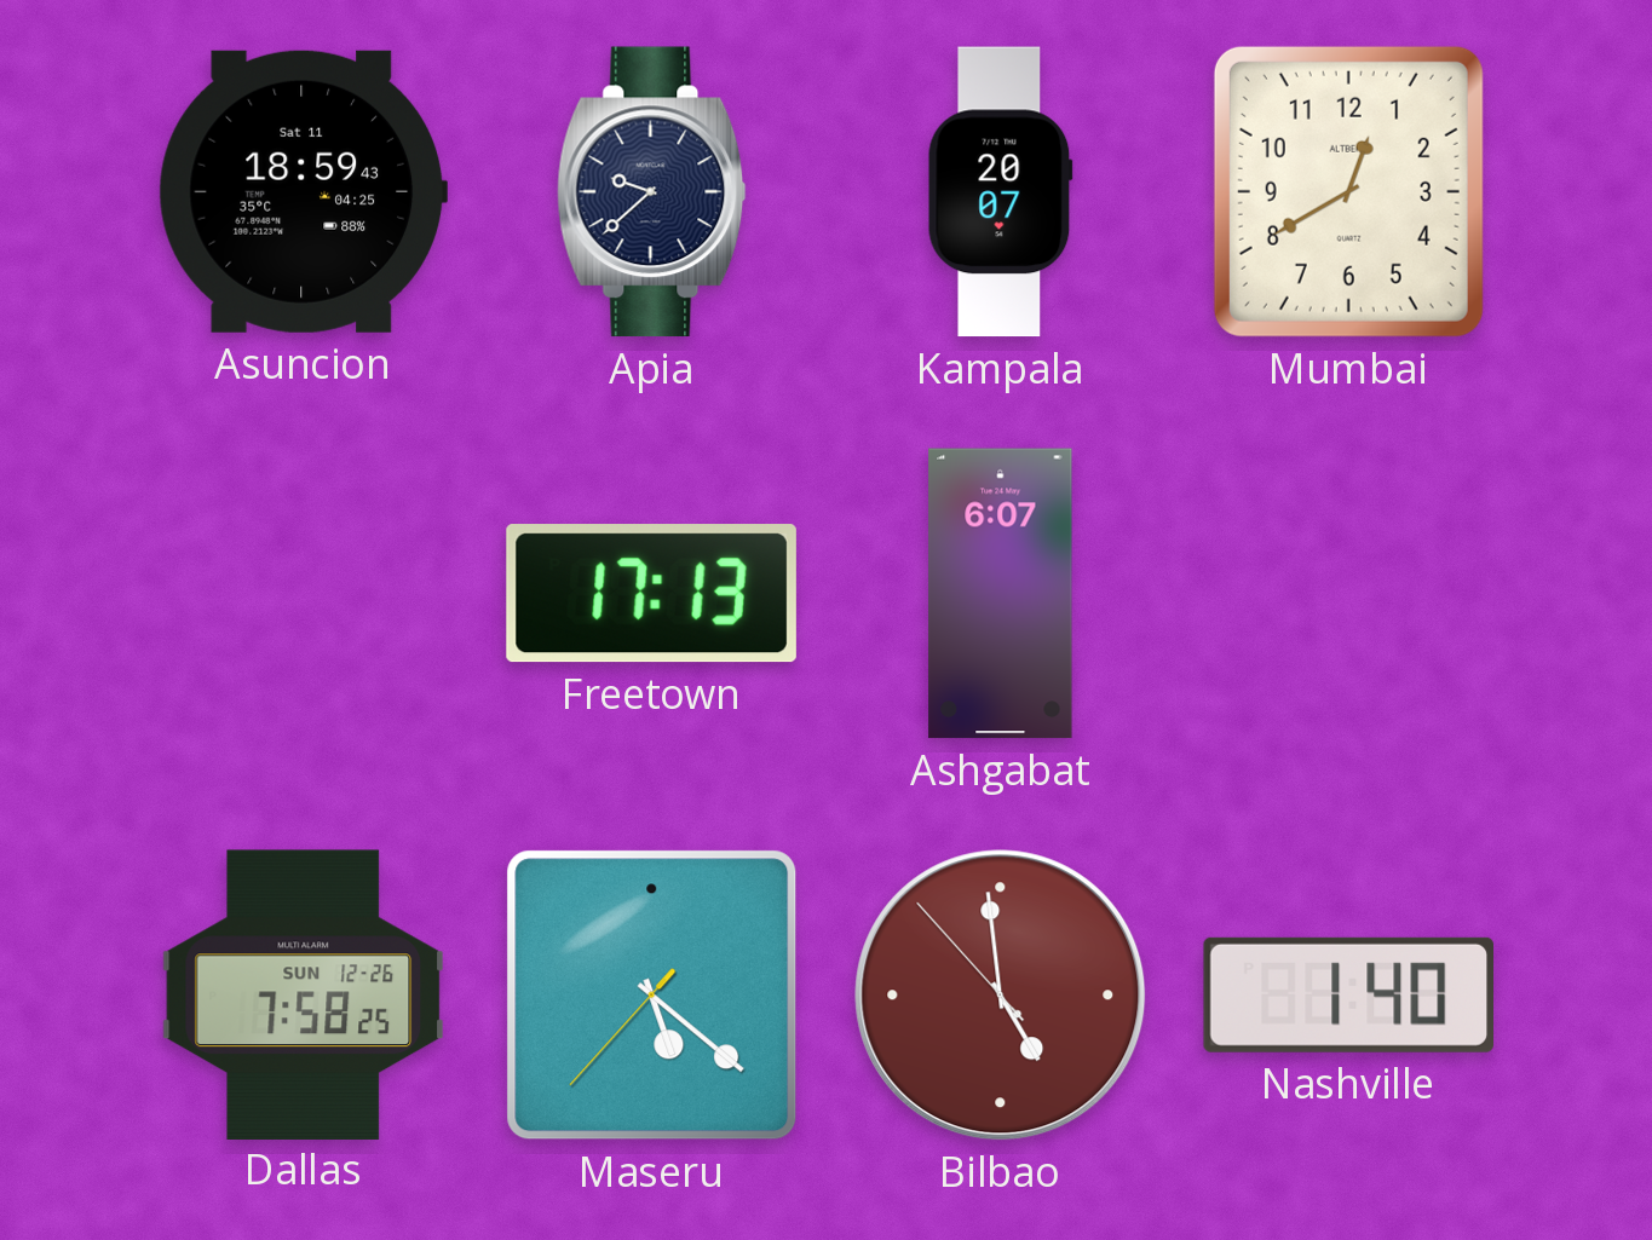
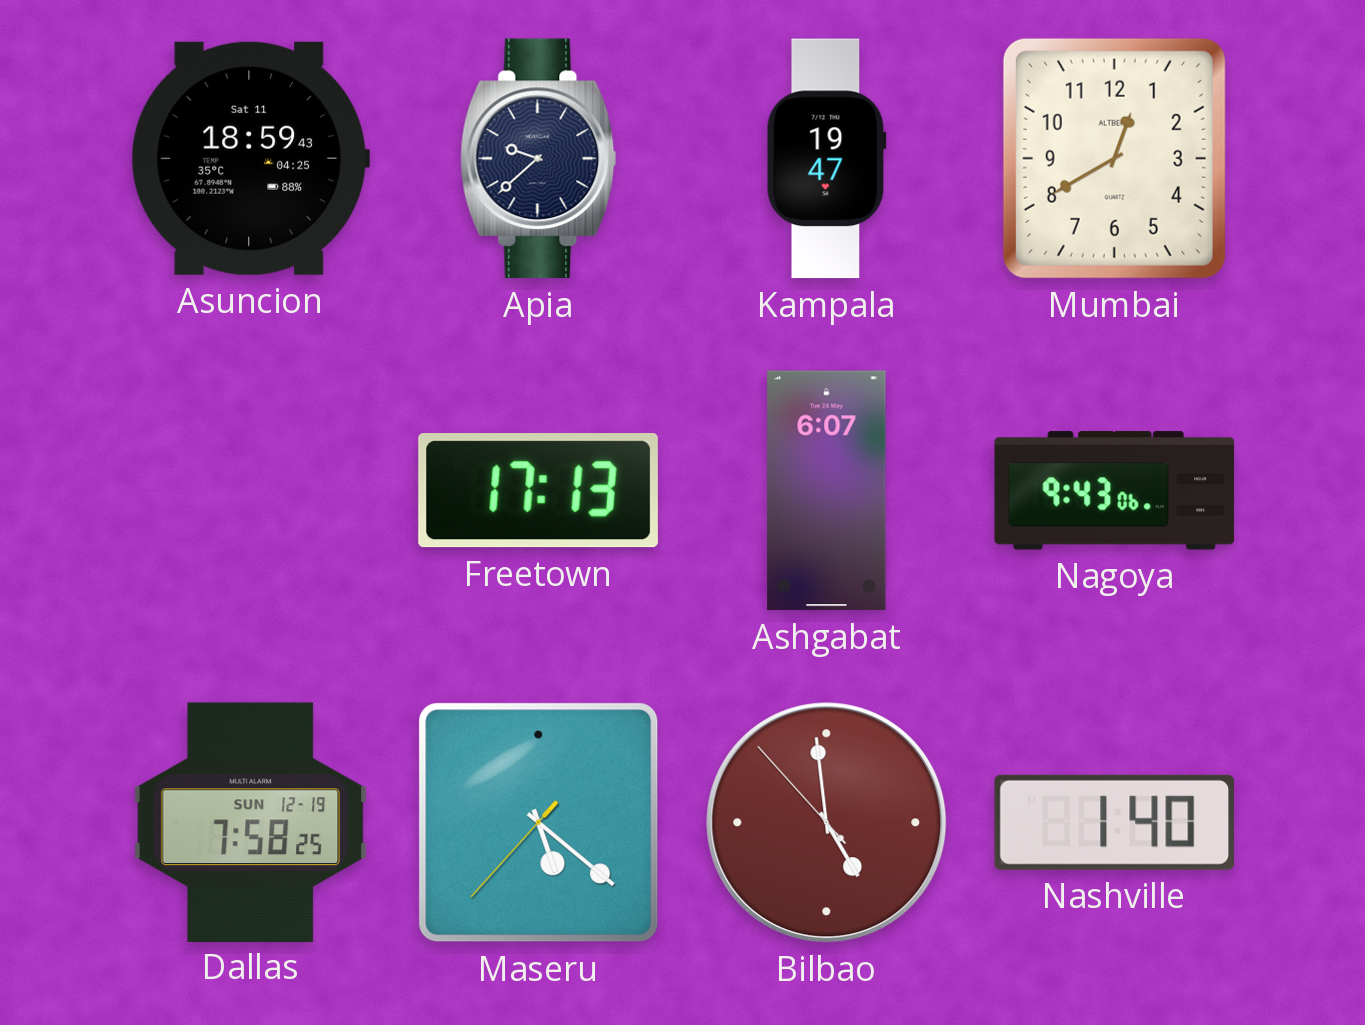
Kampala: 20:07 -> 19:47 (826, 159)
Nagoya: none -> 9:43 (1115, 491)
Dallas date: SUN 12-26 -> SUN 12-19 (251, 822)
